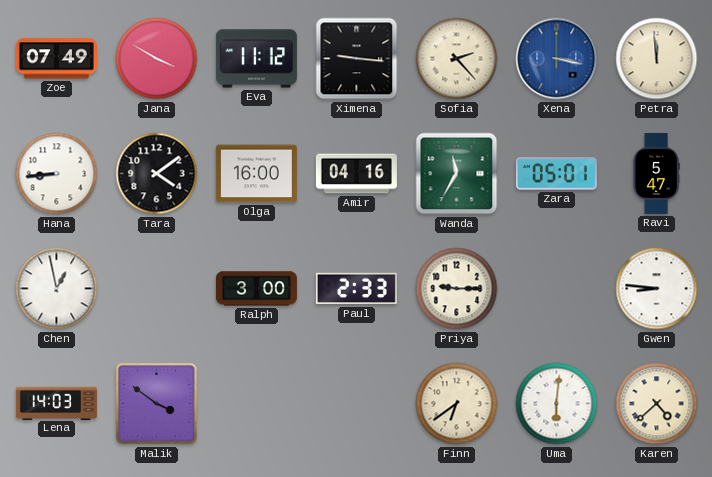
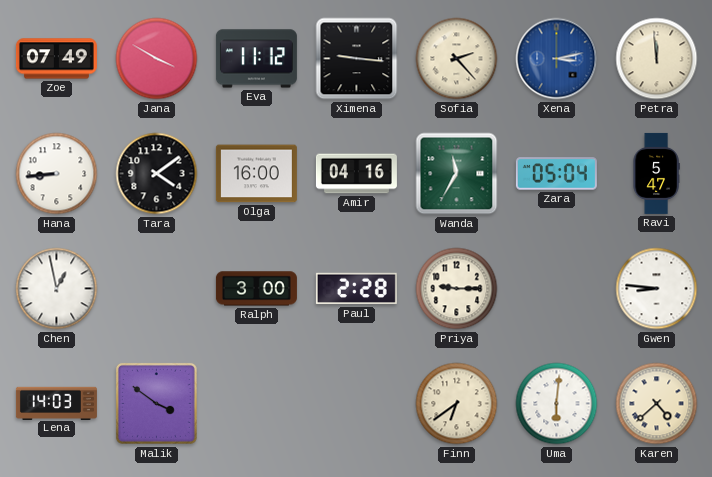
Xena: 3:17 -> 3:13 (557, 59)
Zara: 05:01 -> 05:04 (556, 174)
Paul: 2:33 -> 2:28 (356, 289)
